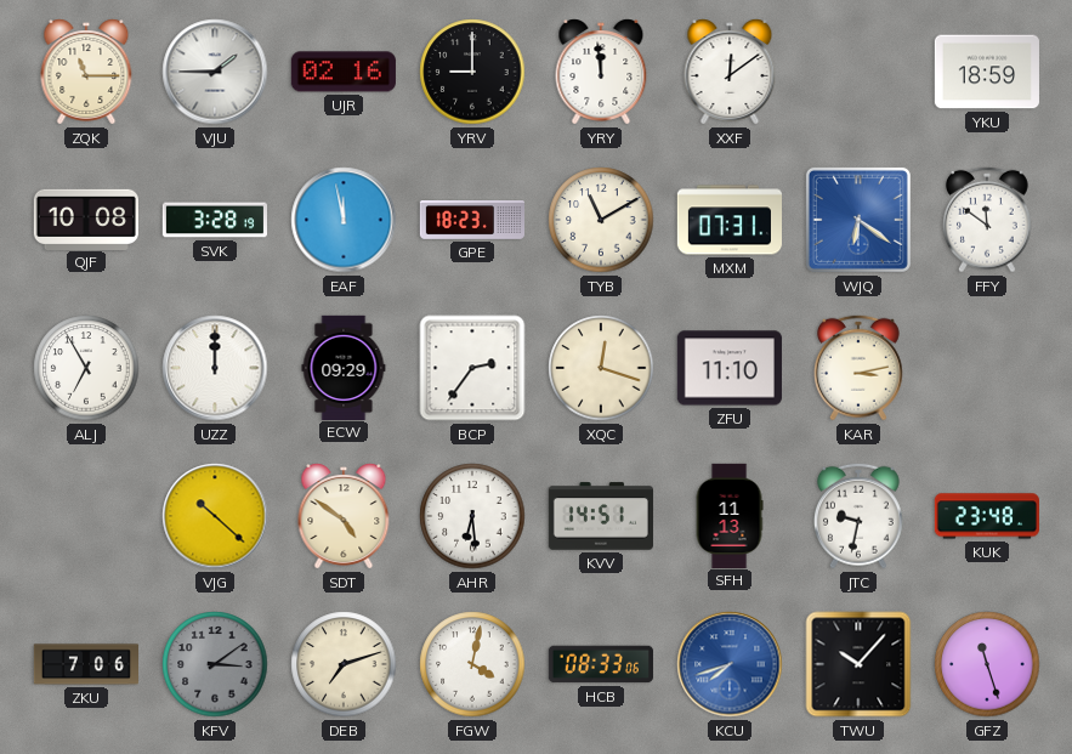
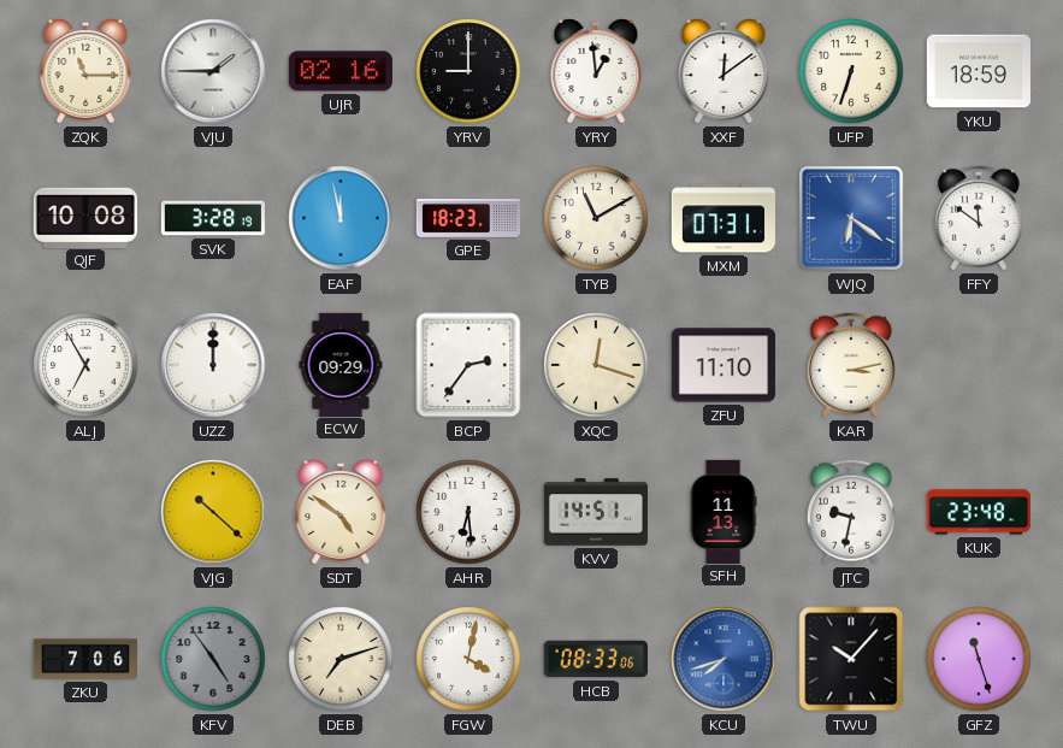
YRY: 11:59 -> 12:59 (596, 71)
UFP: none -> 6:33 (851, 71)
KFV: 3:09 -> 4:54 (213, 659)
